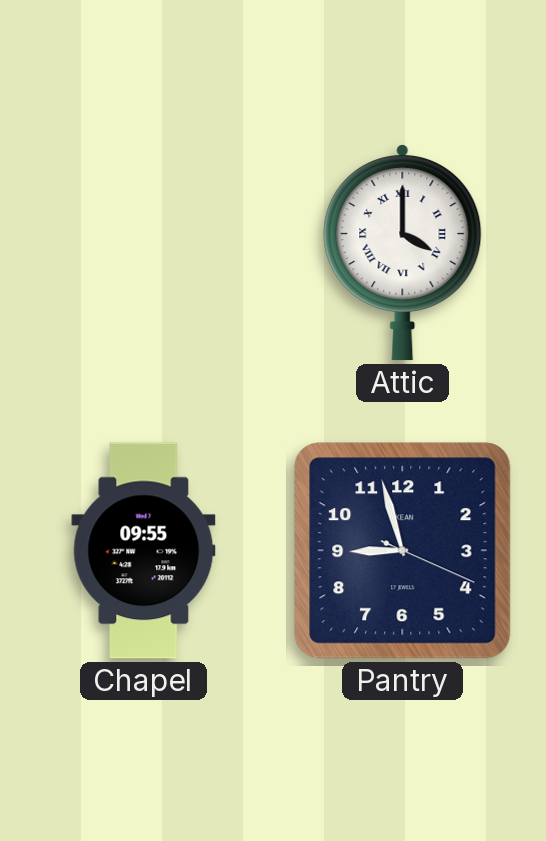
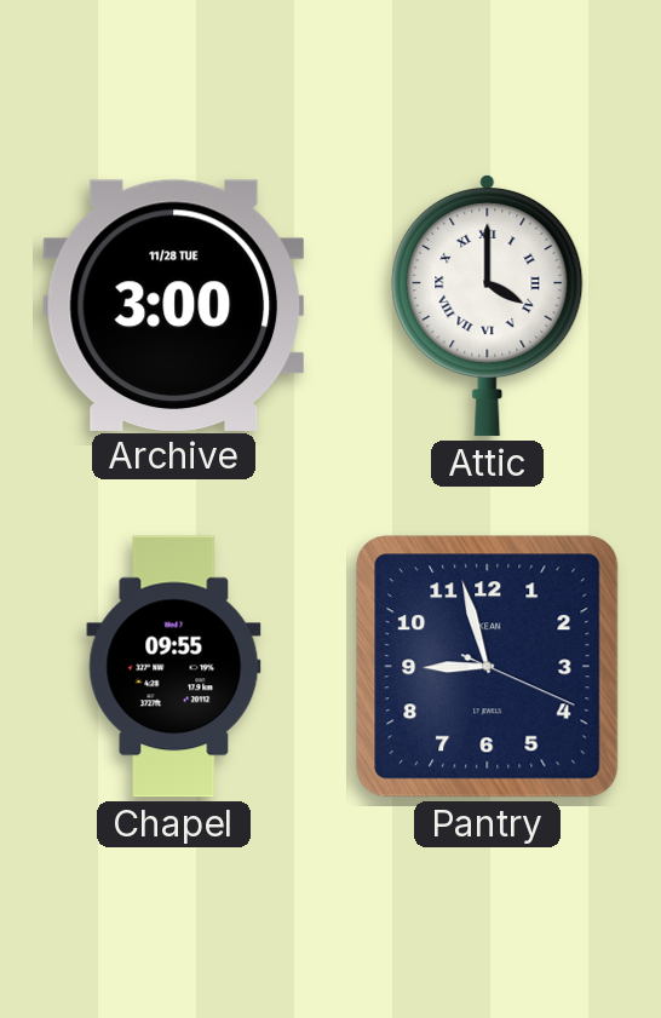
Archive: none -> 3:00 (174, 305)
